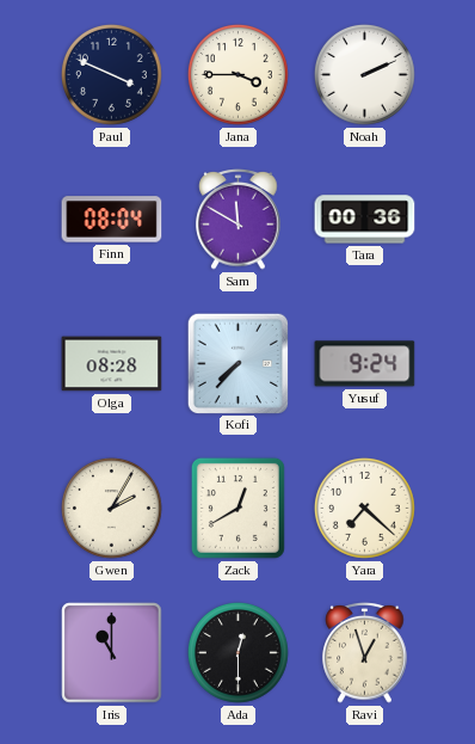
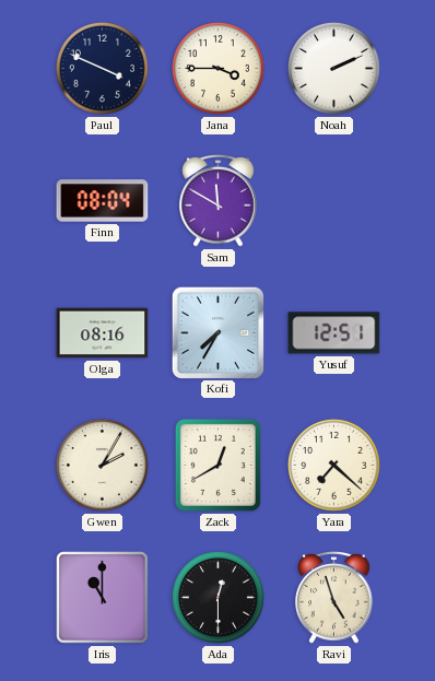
Tara: 00:36 -> none (365, 220)
Olga: 08:28 -> 08:16 (103, 333)
Kofi: 7:37 -> 7:35 (217, 332)
Yusuf: 9:24 -> 12:51 (334, 333)
Ravi: 12:57 -> 4:57 (334, 598)
